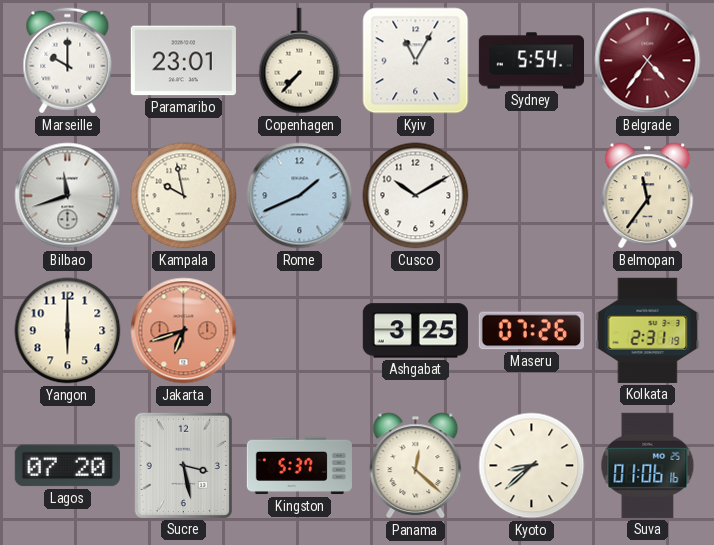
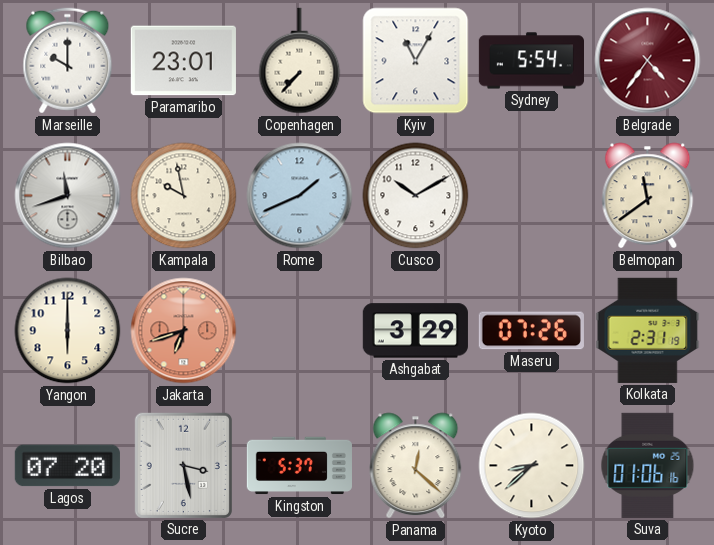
Belmopan: 11:36 -> 11:39 (648, 196)
Ashgabat: 3:25 -> 3:29 (415, 331)
